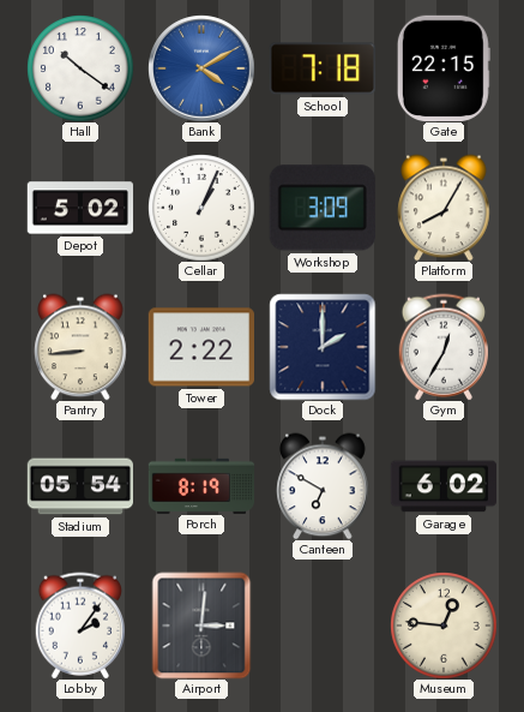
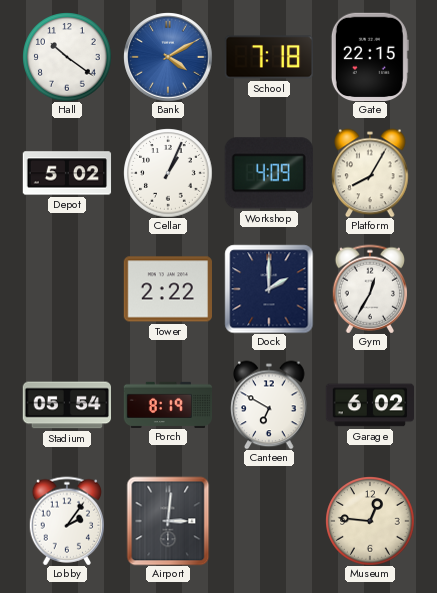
Workshop: 3:09 -> 4:09 (269, 173)
Pantry: 8:44 -> none (80, 347)
